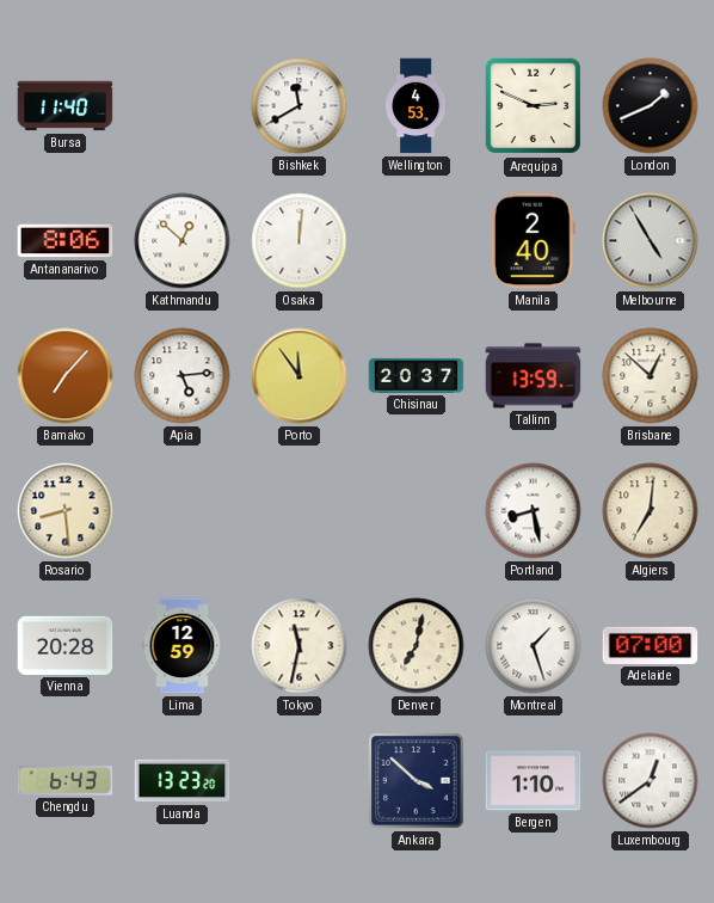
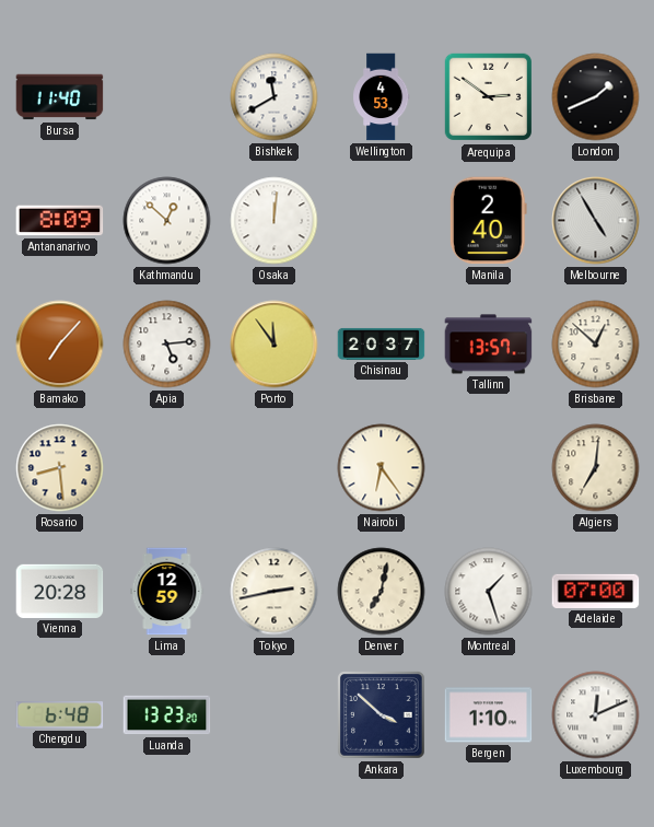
Arequipa: 2:49 -> 2:51 (489, 97)
Antananarivo: 8:06 -> 8:09 (60, 221)
Tallinn: 13:59 -> 13:57 (489, 345)
Nairobi: none -> 6:24 (382, 468)
Portland: 8:28 -> none (534, 511)
Tokyo: 11:32 -> 2:43 (275, 592)
Chengdu: 6:43 -> 6:48 (60, 715)
Luxembourg: 12:39 -> 12:11 (596, 715)
